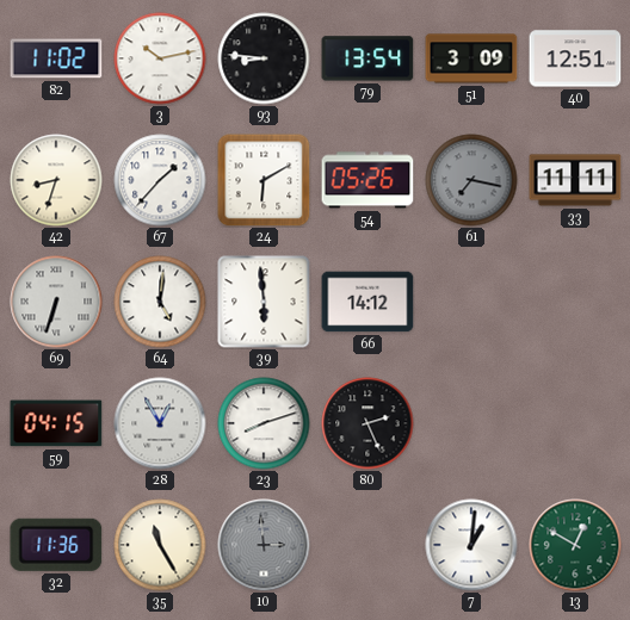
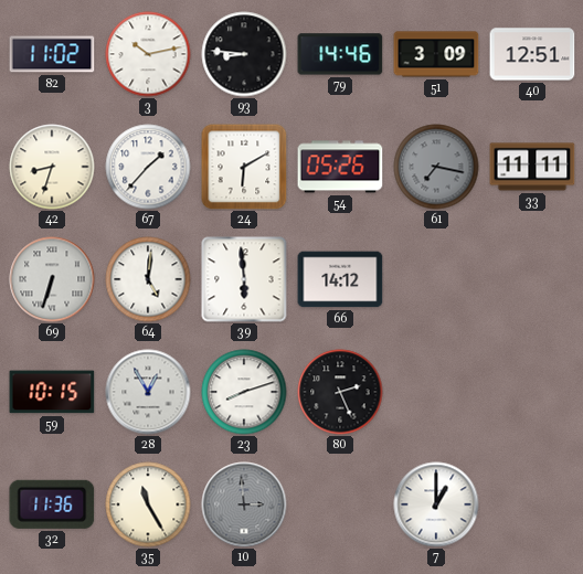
79: 13:54 -> 14:46 (340, 54)
59: 04:15 -> 10:15 (52, 392)
7: 1:01 -> 1:00 (436, 504)
13: 12:50 -> none (575, 545)
